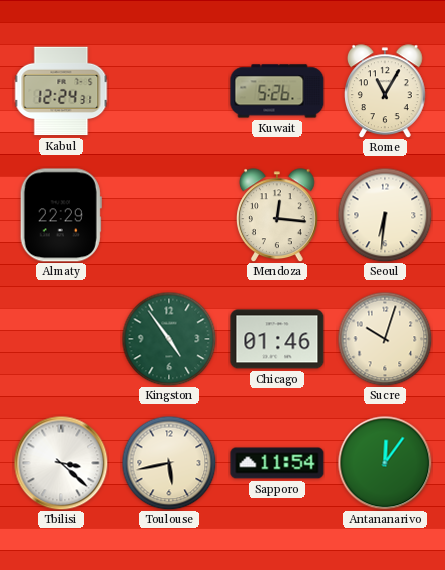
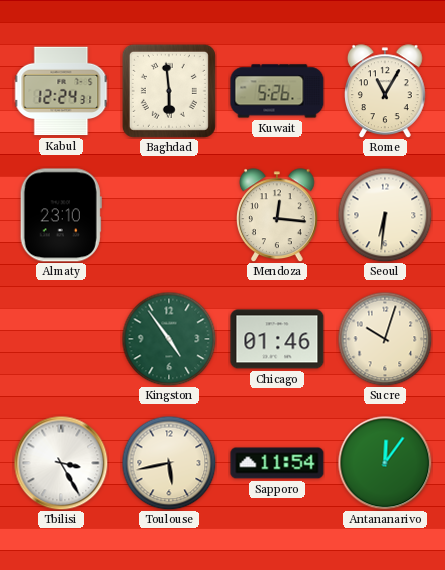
Baghdad: none -> 5:59 (169, 91)
Almaty: 22:29 -> 23:10 (61, 215)
Tbilisi: 3:22 -> 3:25 (61, 463)
